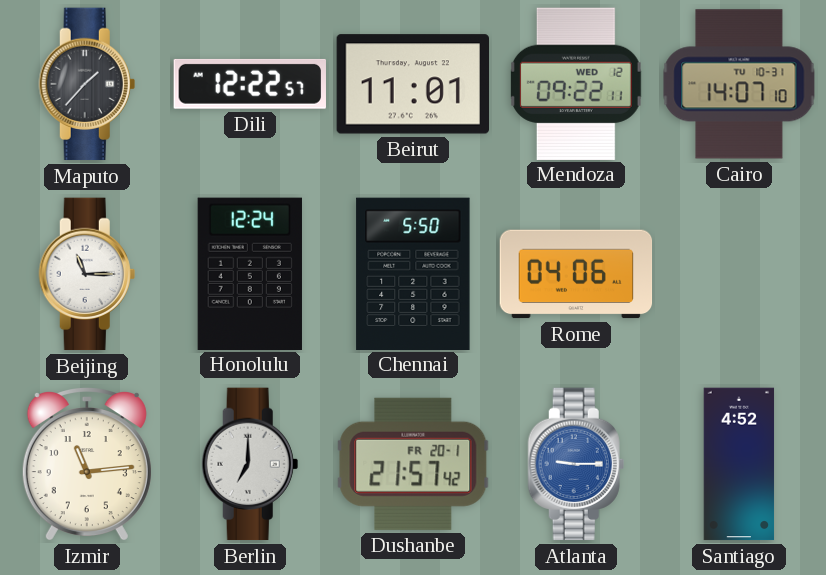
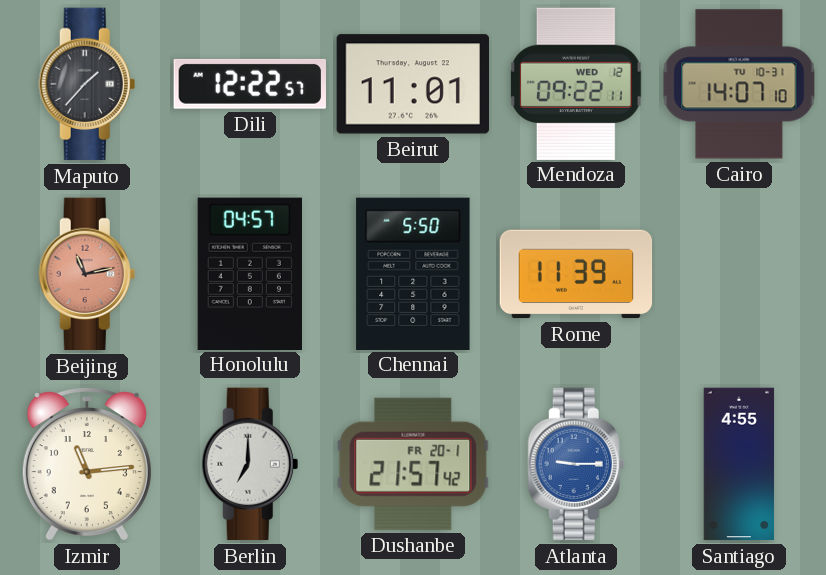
Beijing: 11:15 -> 11:13 (87, 274)
Beijing dial: white -> salmon (87, 274)
Honolulu: 12:24 -> 04:57 (250, 273)
Rome: 04:06 -> 11:39 (576, 274)
Santiago: 4:52 -> 4:55 (739, 464)
